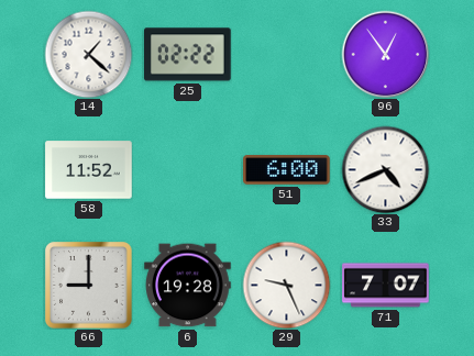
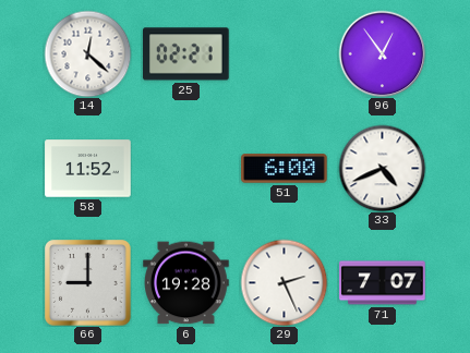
14: 1:22 -> 12:22 (87, 53)
25: 02:22 -> 02:21 (186, 54)
29: 9:26 -> 2:26 (284, 282)
